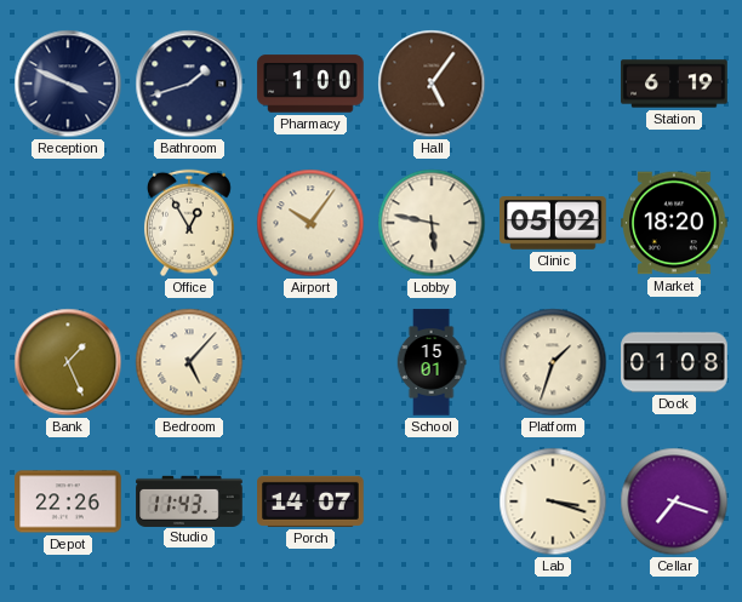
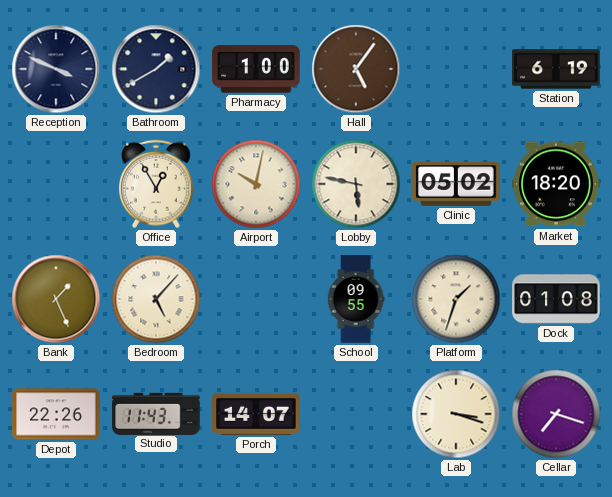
Bathroom: 1:42 -> 1:40 (156, 69)
Airport: 10:06 -> 10:02 (256, 184)
School: 15:01 -> 09:55 (356, 299)
